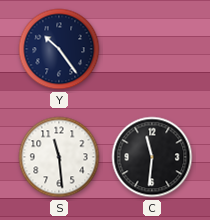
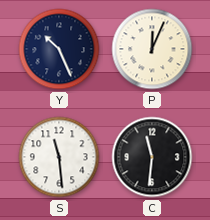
Y: 10:24 -> 10:26 (59, 49)
P: none -> 12:04 (152, 49)
